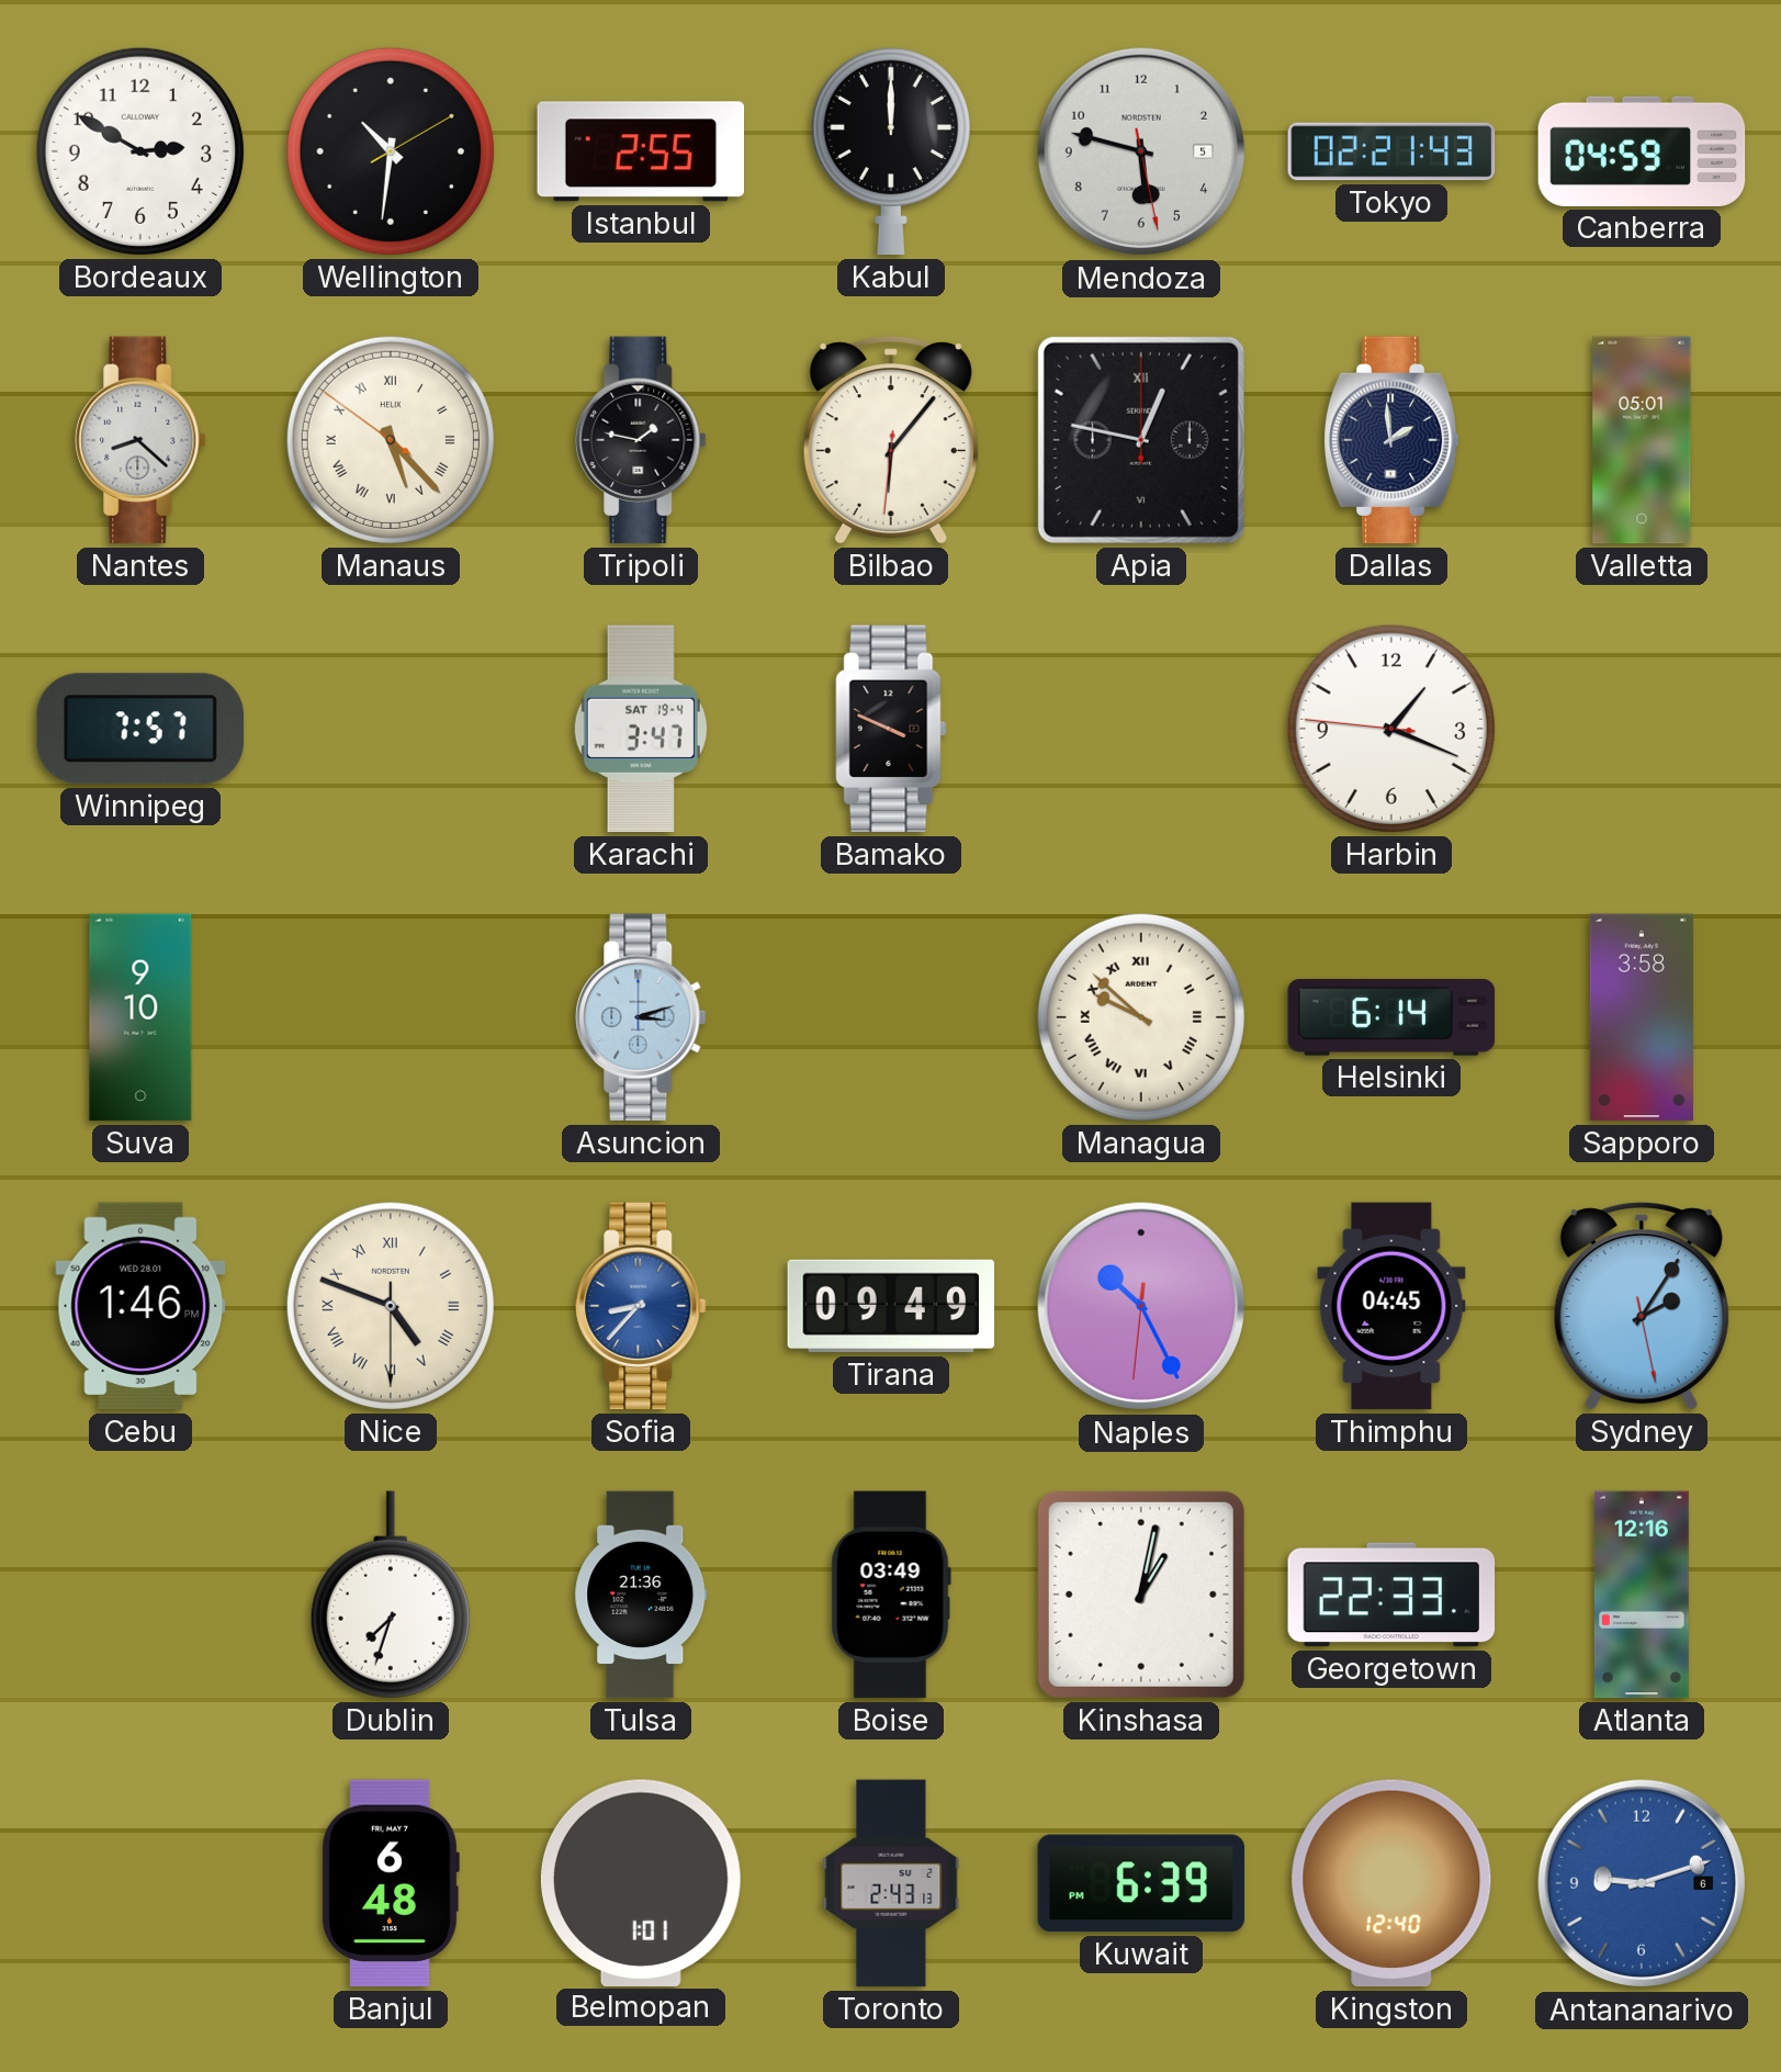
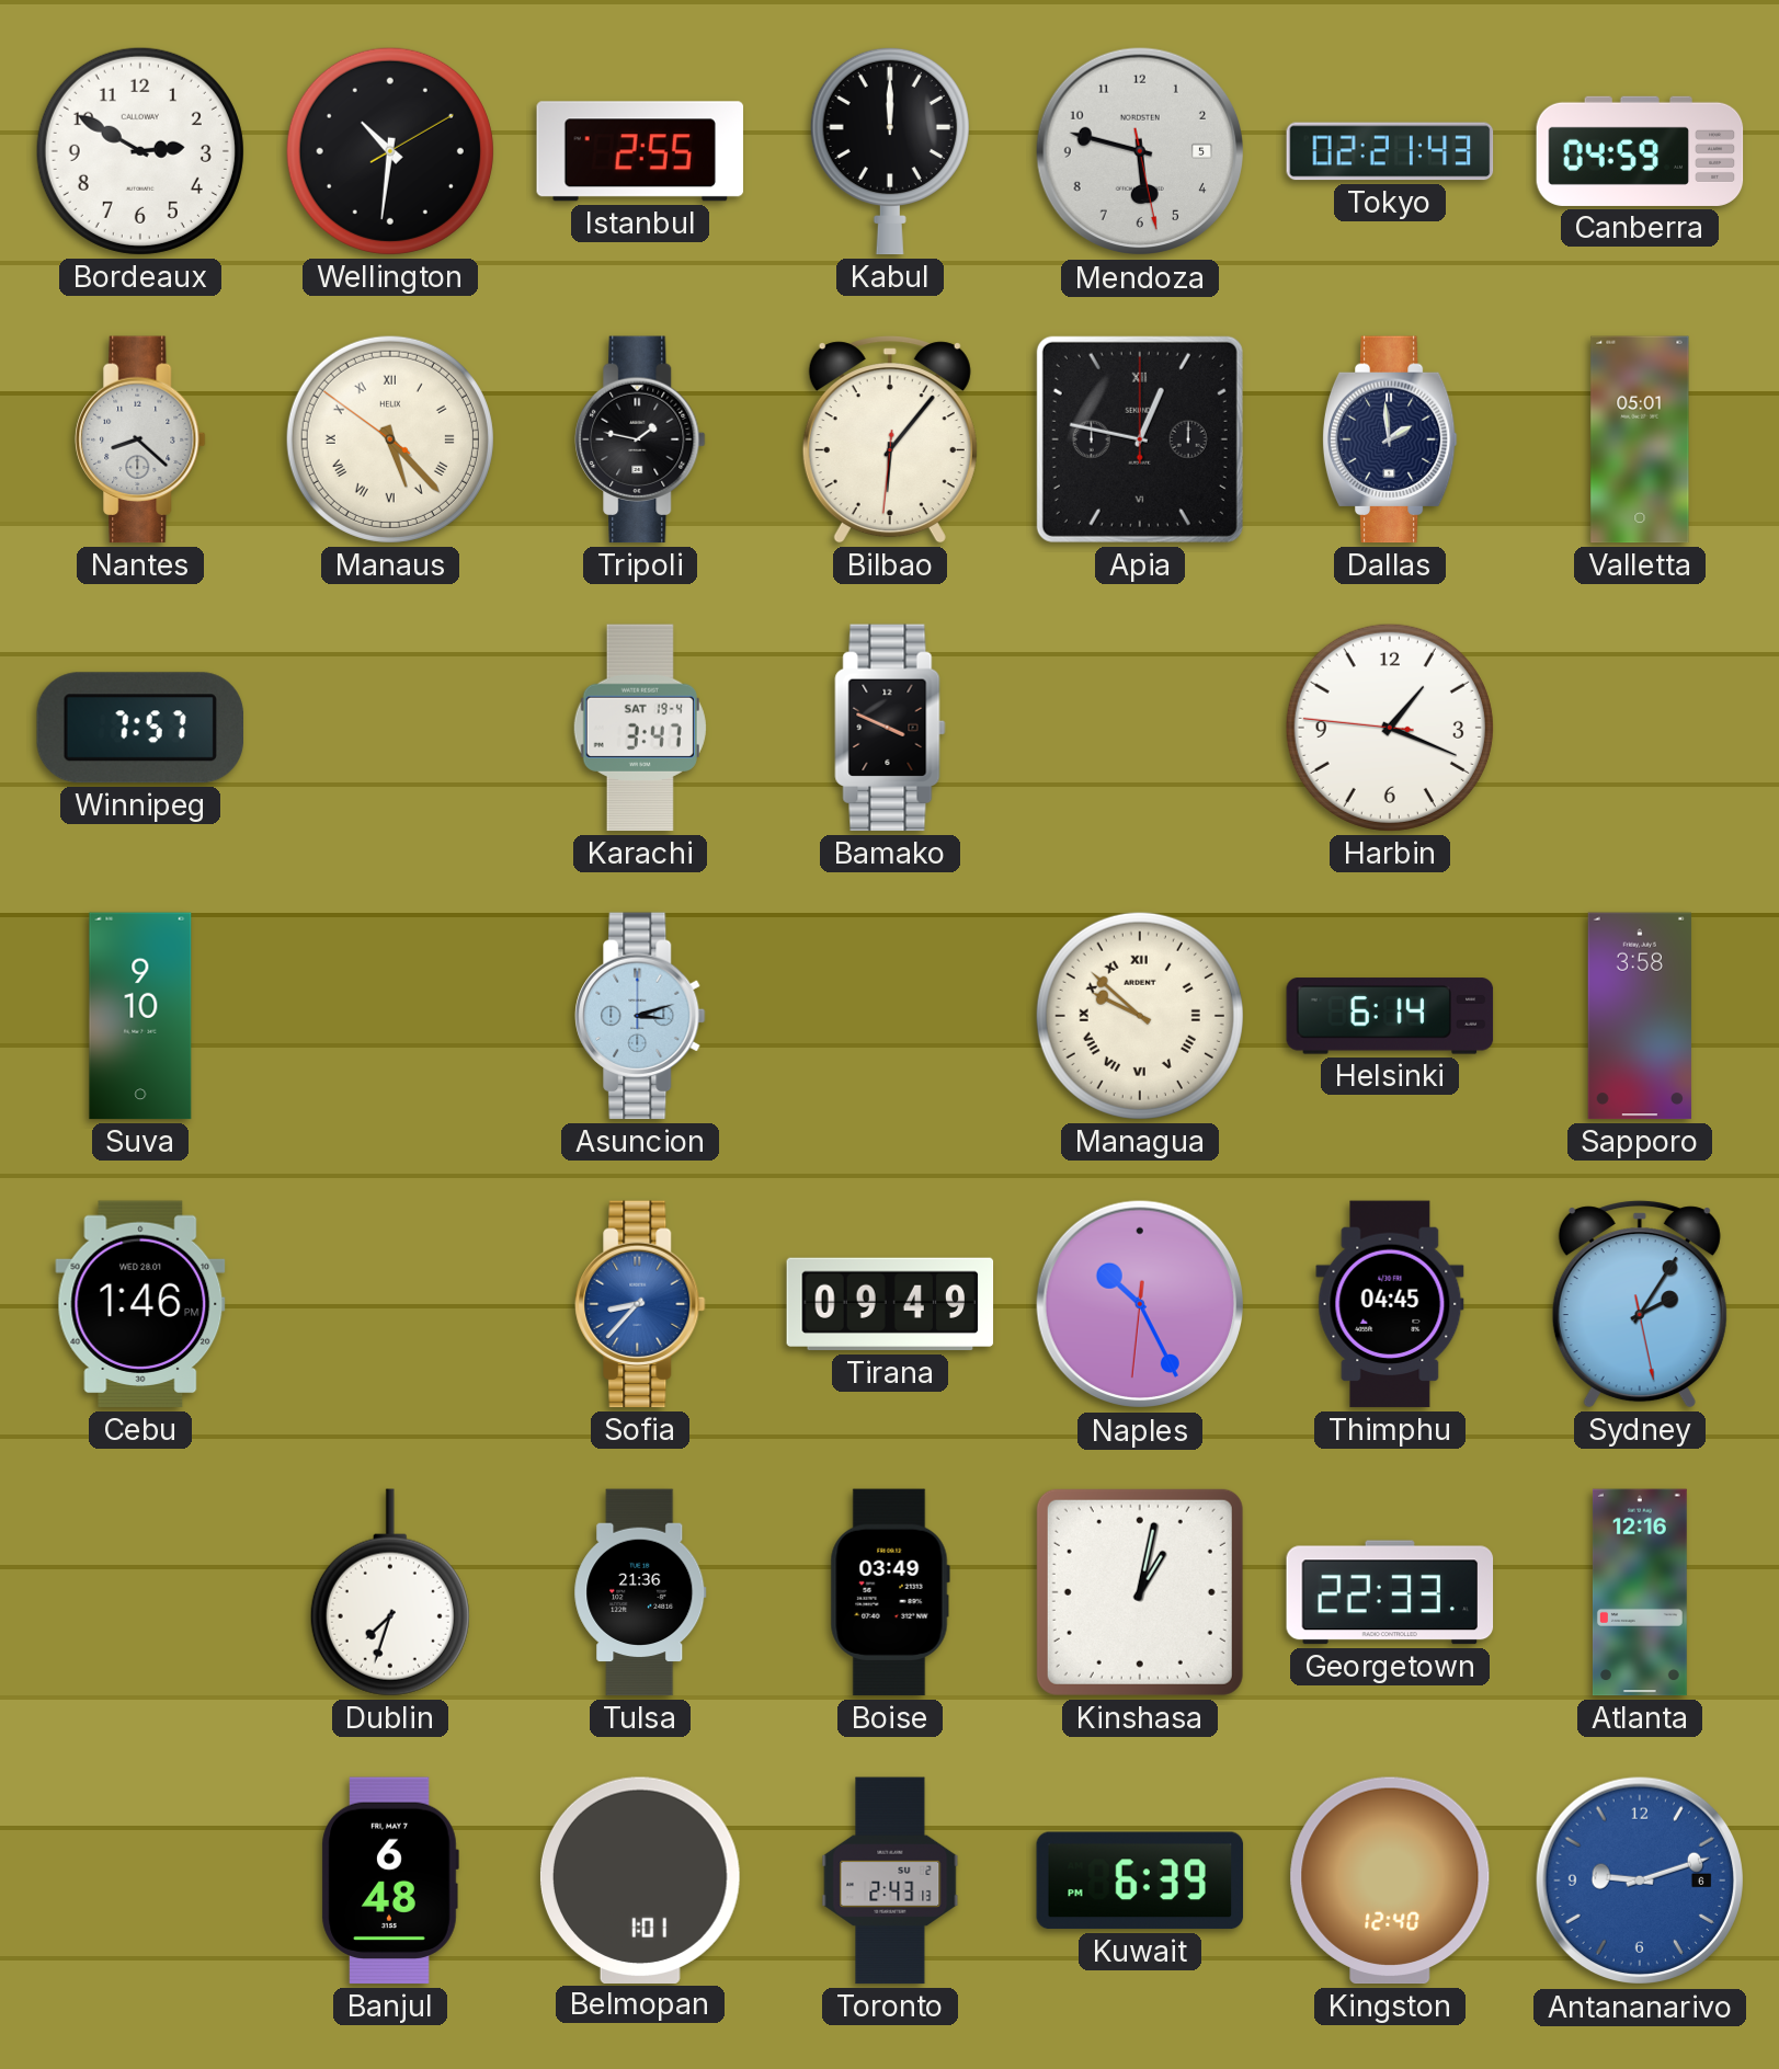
Nice: 4:48 -> none (391, 1306)
